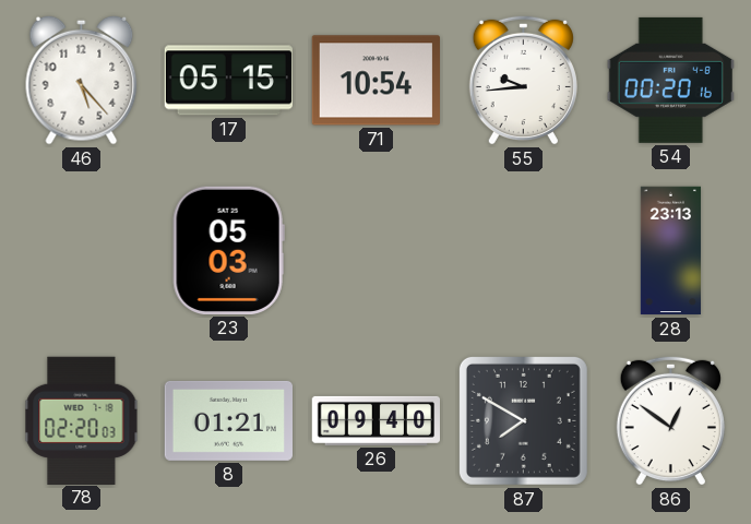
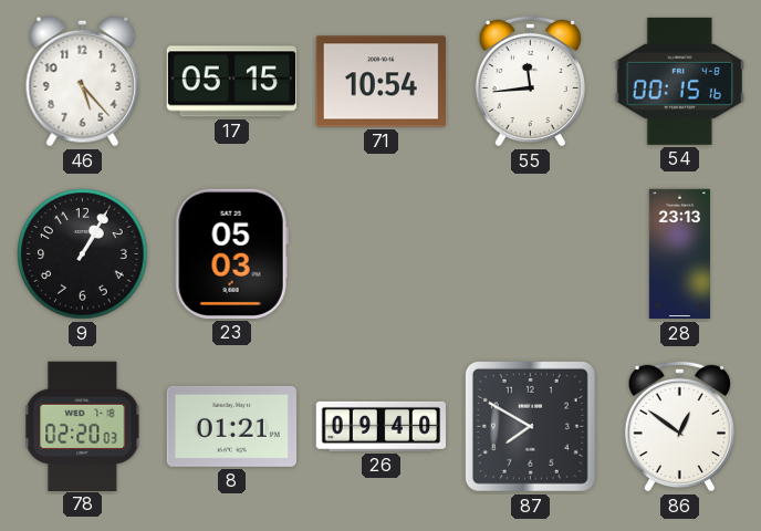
55: 9:44 -> 11:44 (530, 81)
54: 00:20 -> 00:15 (679, 81)
9: none -> 1:05 (83, 254)
